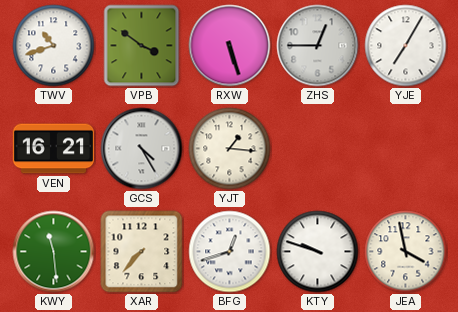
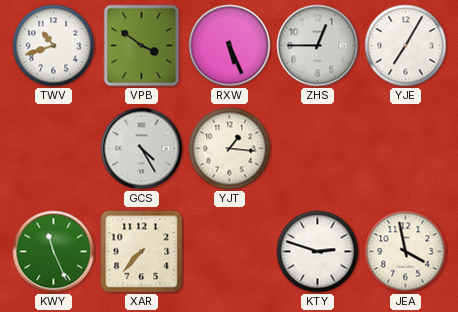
RXW: 5:27 -> 5:26 (230, 46)
VEN: 16:21 -> none (54, 149)
KWY: 11:29 -> 11:26 (54, 252)
BFG: 12:42 -> none (230, 252)
KTY: 9:48 -> 2:48 (318, 252)
